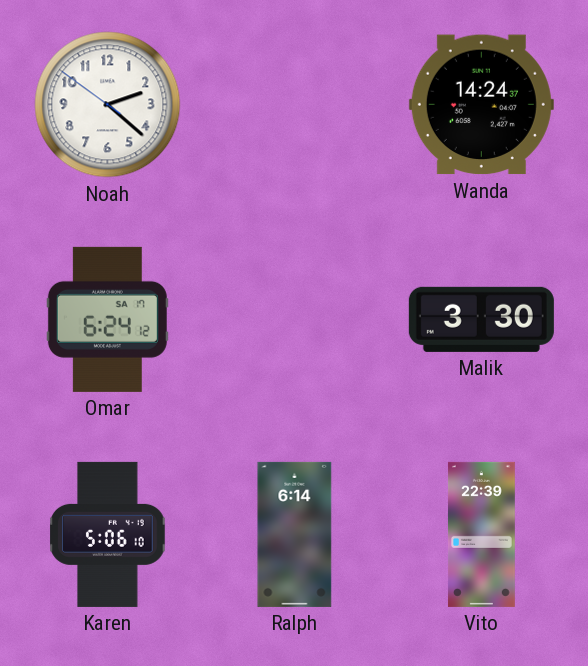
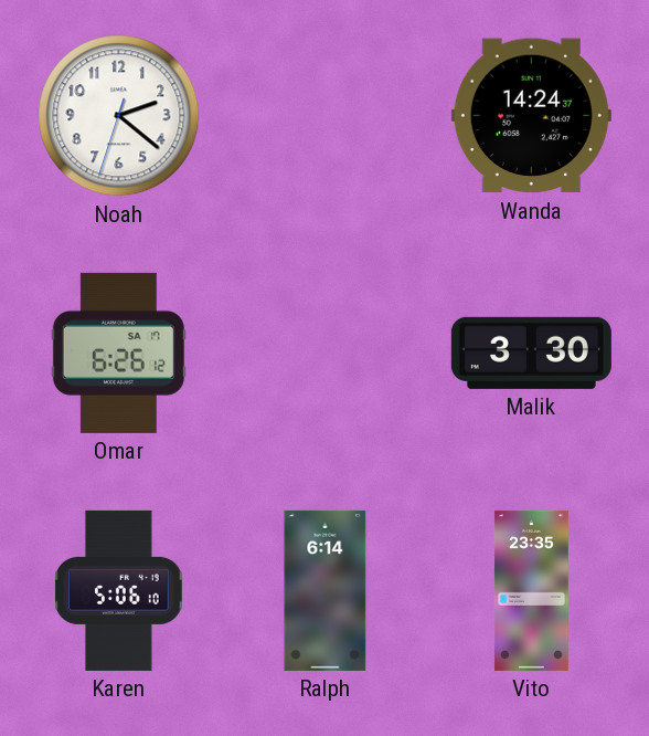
Noah: 2:21:51 -> 2:21:33 (119, 116)
Omar: 6:24 -> 6:26 (118, 353)
Vito: 22:39 -> 23:35 (531, 590)
